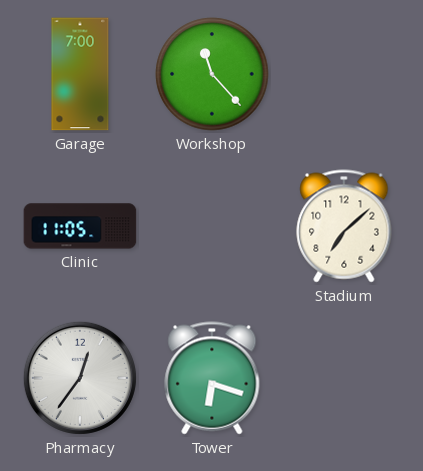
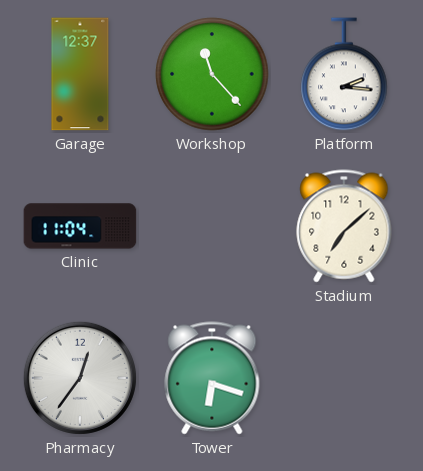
Garage: 7:00 -> 12:37 (80, 74)
Platform: none -> 2:16 (344, 74)
Clinic: 11:05 -> 11:04 (80, 226)
